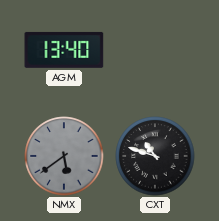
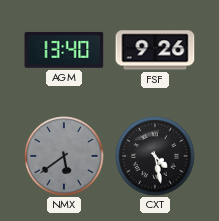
FSF: none -> 9:26 (155, 50)
CXT: 10:48 -> 4:28 (155, 156)
